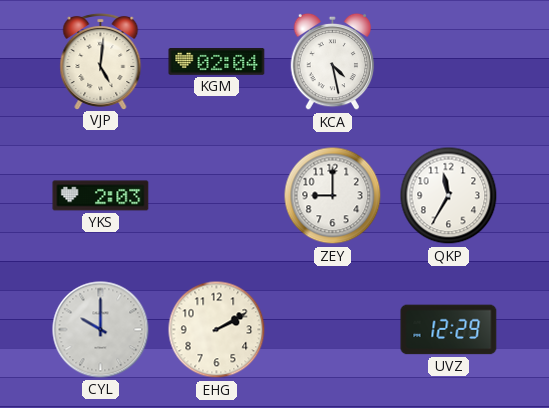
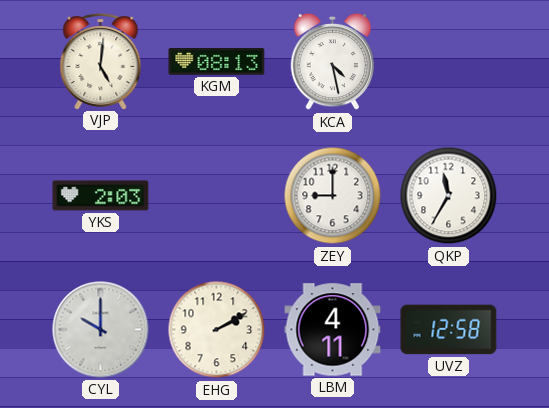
KGM: 02:04 -> 08:13 (217, 62)
LBM: none -> 4:11 (333, 330)
UVZ: 12:29 -> 12:58 (449, 330)
